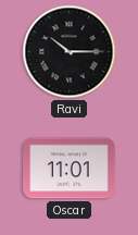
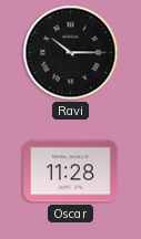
Oscar: 11:01 -> 11:28 (71, 172)
